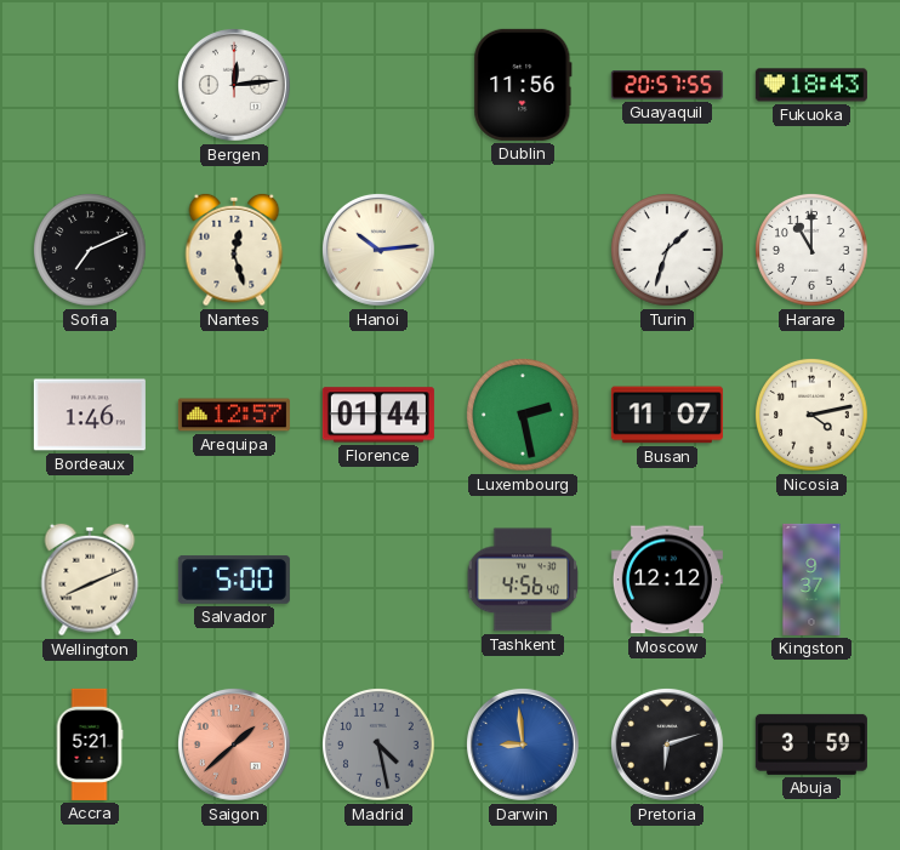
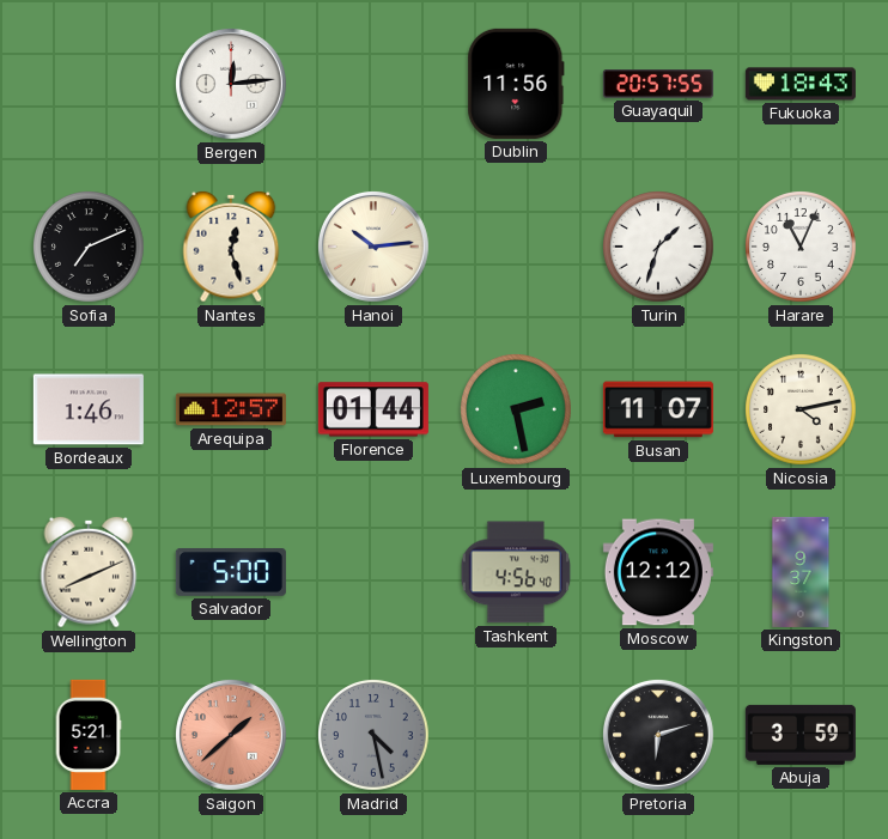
Harare: 11:00 -> 11:04 (802, 248)
Darwin: 8:59 -> none (523, 745)
